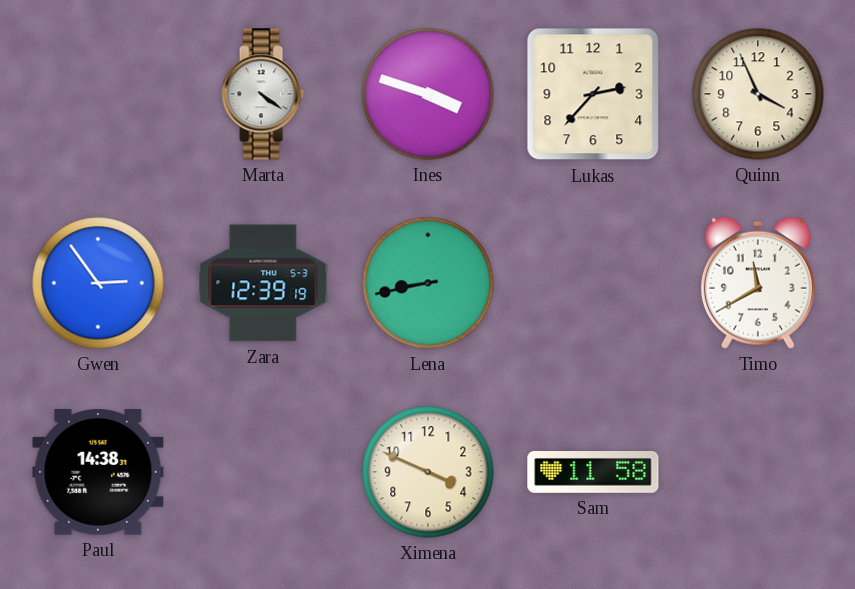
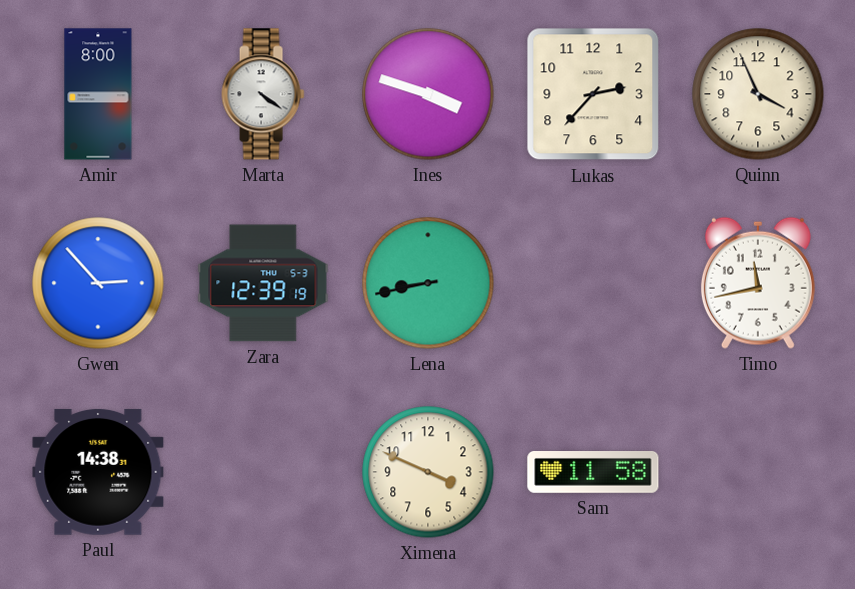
Amir: none -> 8:00 (98, 94)
Gwen: 2:54 -> 2:53 (98, 283)
Timo: 11:40 -> 11:43 (758, 283)
